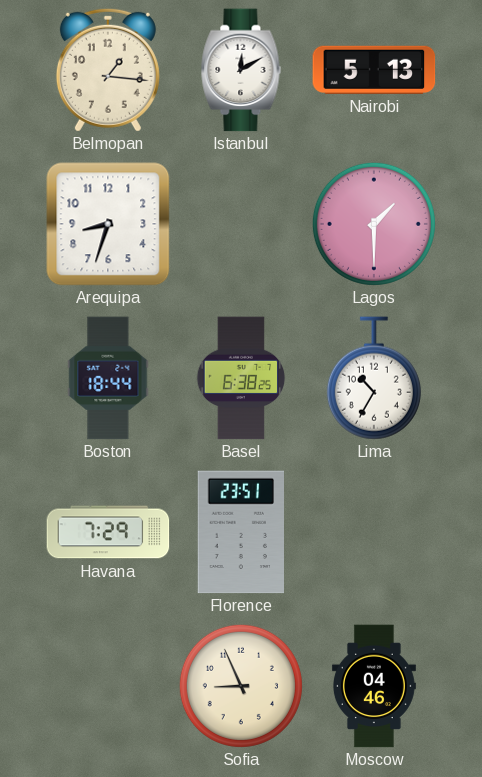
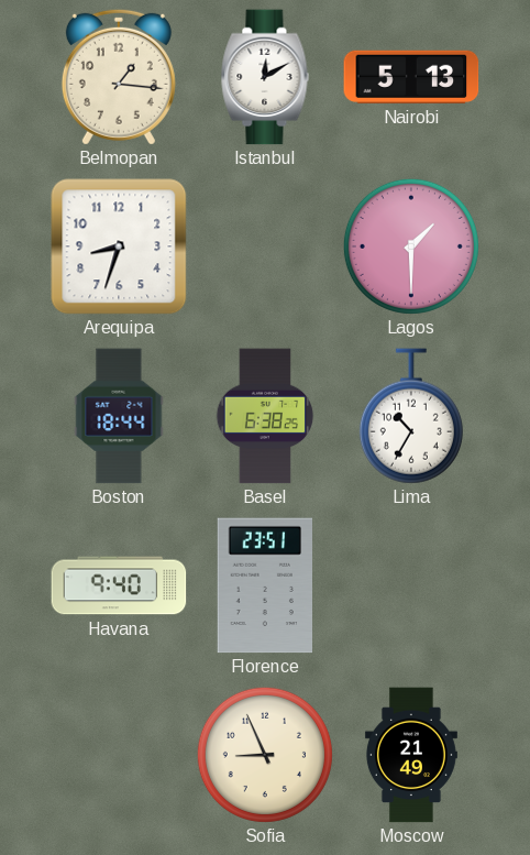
Havana: 7:29 -> 9:40 (119, 585)
Moscow: 04:46 -> 21:49 (411, 755)
